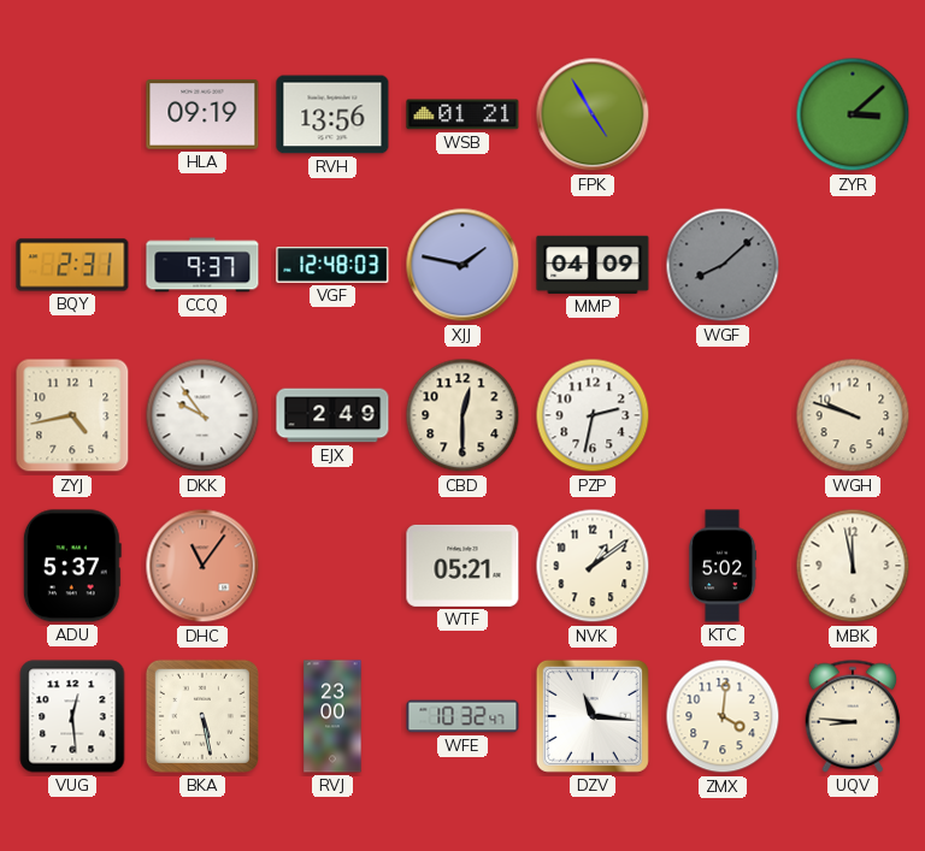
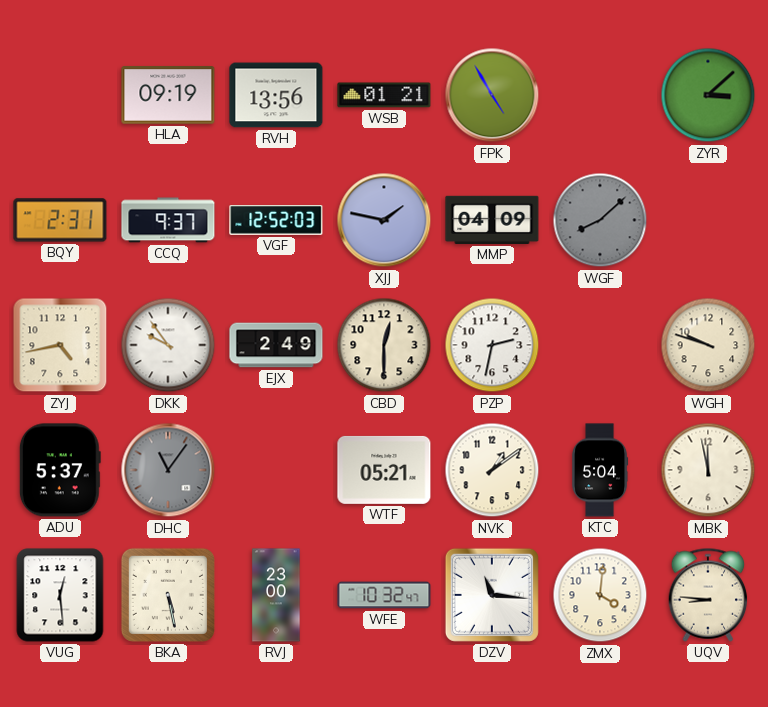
VGF: 12:48 -> 12:52 (276, 221)
DHC dial: salmon -> grey (168, 470)
KTC: 5:02 -> 5:04 (601, 470)
